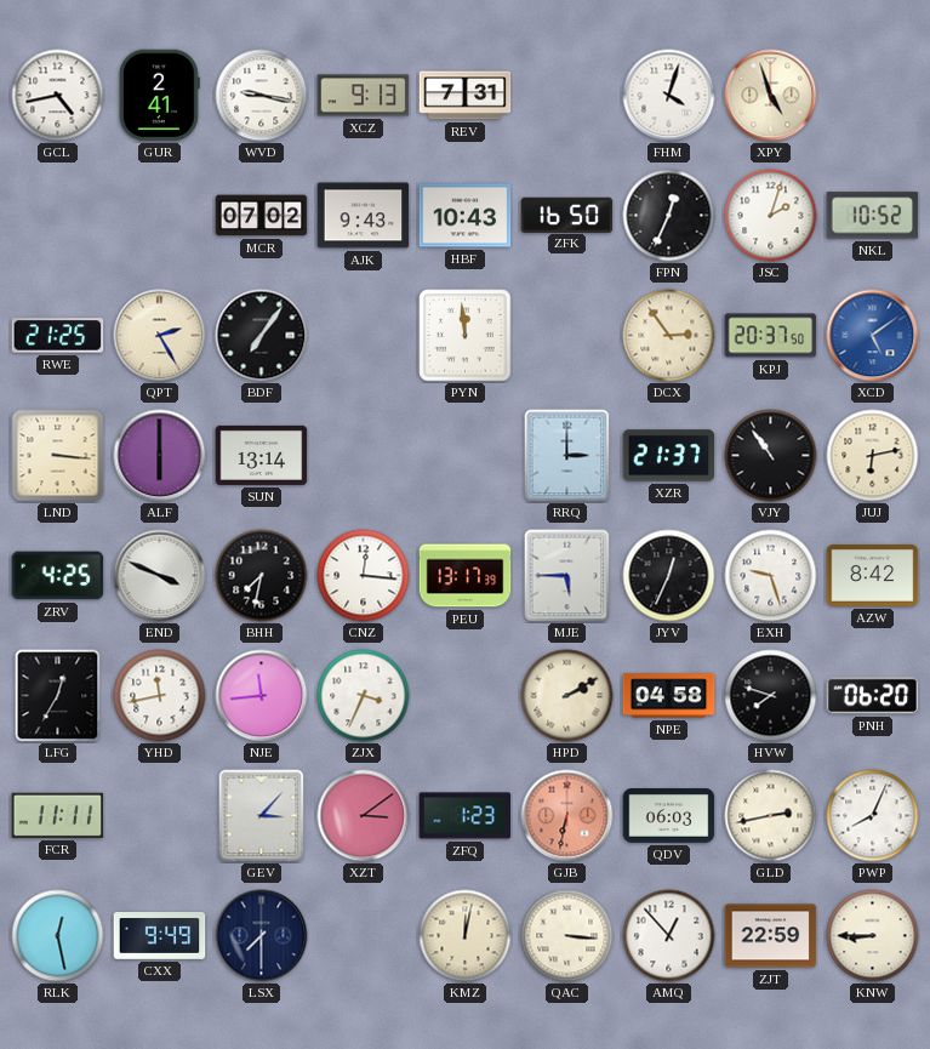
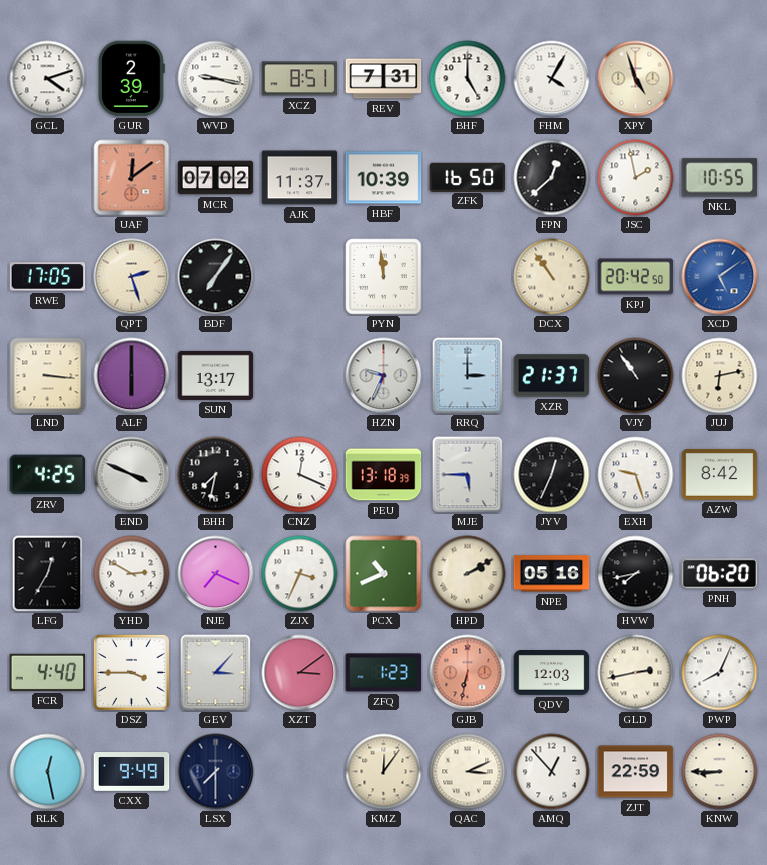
GCL: 4:43 -> 4:12 (48, 79)
GUR: 2:41 -> 2:39 (131, 79)
XCZ: 9:13 -> 8:51 (300, 79)
BHF: none -> 5:00 (468, 79)
FHM: 4:03 -> 4:05 (552, 79)
UAF: none -> 12:09 (132, 178)
AJK: 9:43 -> 11:37 (300, 178)
HBF: 10:43 -> 10:39 (384, 178)
FPN: 12:34 -> 12:38 (552, 178)
JSC: 2:03 -> 1:58 (636, 178)
NKL: 10:52 -> 10:55 (720, 178)
RWE: 21:25 -> 17:05 (48, 277)
QPT: 2:25 -> 2:27 (132, 277)
DCX: 2:54 -> 10:54 (552, 277)
KPJ: 20:37 -> 20:42 (636, 277)
SUN: 13:14 -> 13:17 (216, 375)
HZN: none -> 9:34 (384, 376)
CNZ: 12:16 -> 12:19 (300, 475)
PEU: 13:17 -> 13:18 (384, 475)
YHD: 11:43 -> 2:50 (132, 574)
NJE: 11:44 -> 7:19 (216, 574)
PCX: none -> 10:41 (384, 574)
NPE: 04:58 -> 05:16 (552, 574)
HVW: 7:48 -> 7:43 (636, 574)
FCR: 11:11 -> 4:40 (48, 672)
DSZ: none -> 3:45 (131, 672)
QDV: 06:03 -> 12:03 (552, 673)
KMZ: 12:02 -> 12:06 (384, 772)
QAC: 3:16 -> 3:11 (468, 772)
